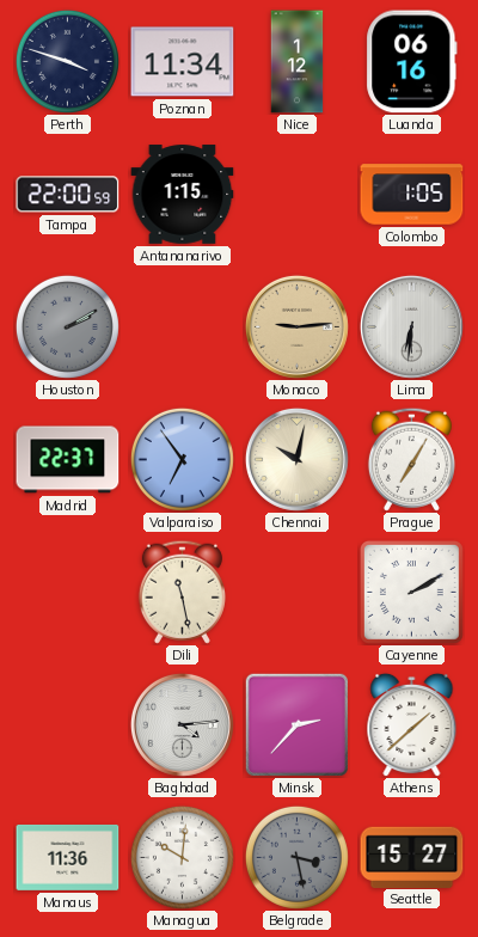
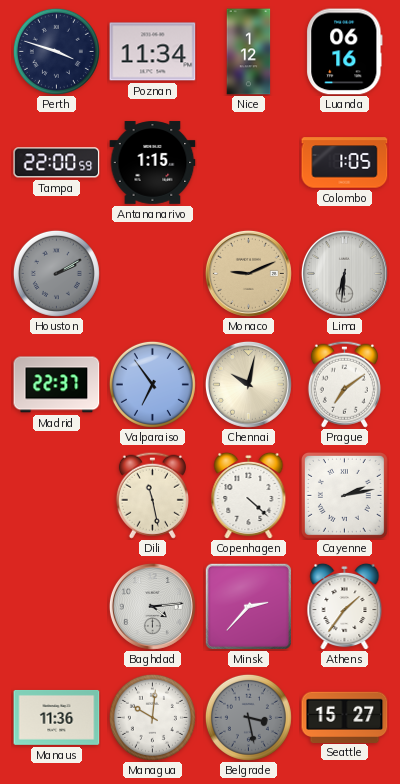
Monaco: 9:14 -> 9:11 (248, 273)
Prague: 7:05 -> 7:09 (344, 384)
Copenhagen: none -> 4:22 (249, 495)
Cayenne: 2:10 -> 2:13 (344, 495)
Athens: 1:38 -> 1:36 (345, 606)
